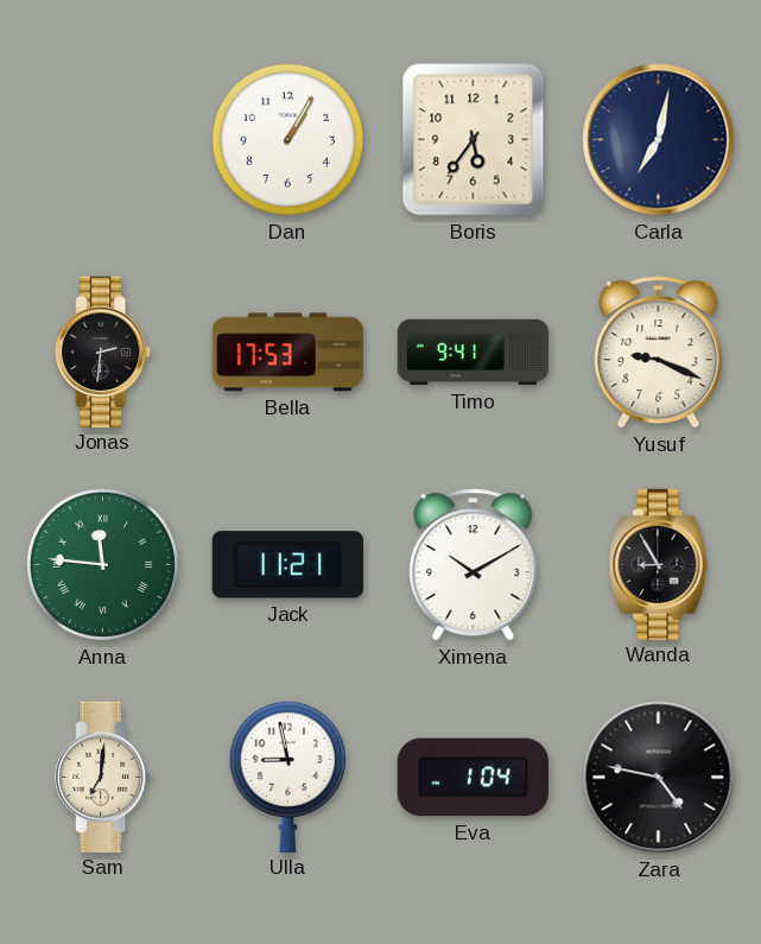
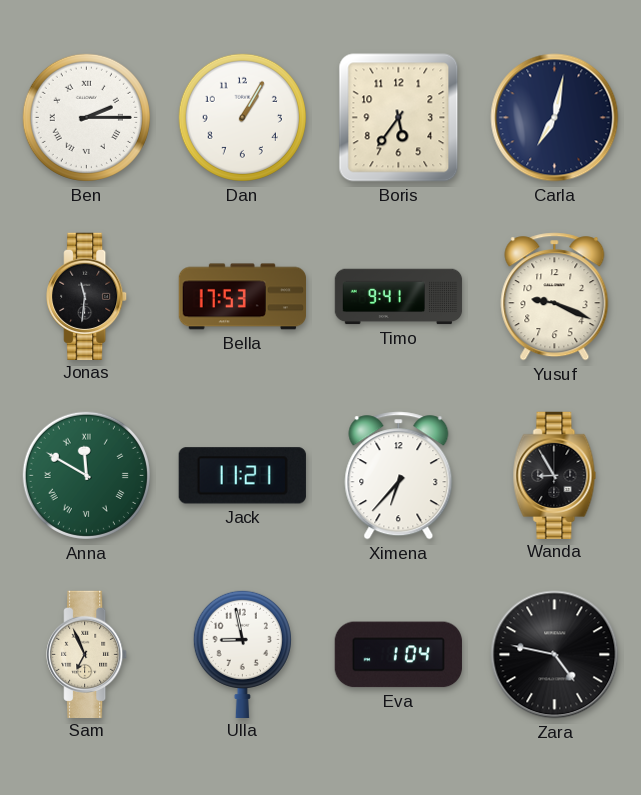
Ben: none -> 2:15 (86, 117)
Jonas: 2:31 -> 11:31 (87, 296)
Anna: 11:46 -> 11:50 (86, 475)
Ximena: 10:10 -> 6:37 (399, 476)
Sam: 7:01 -> 6:56 (87, 654)
